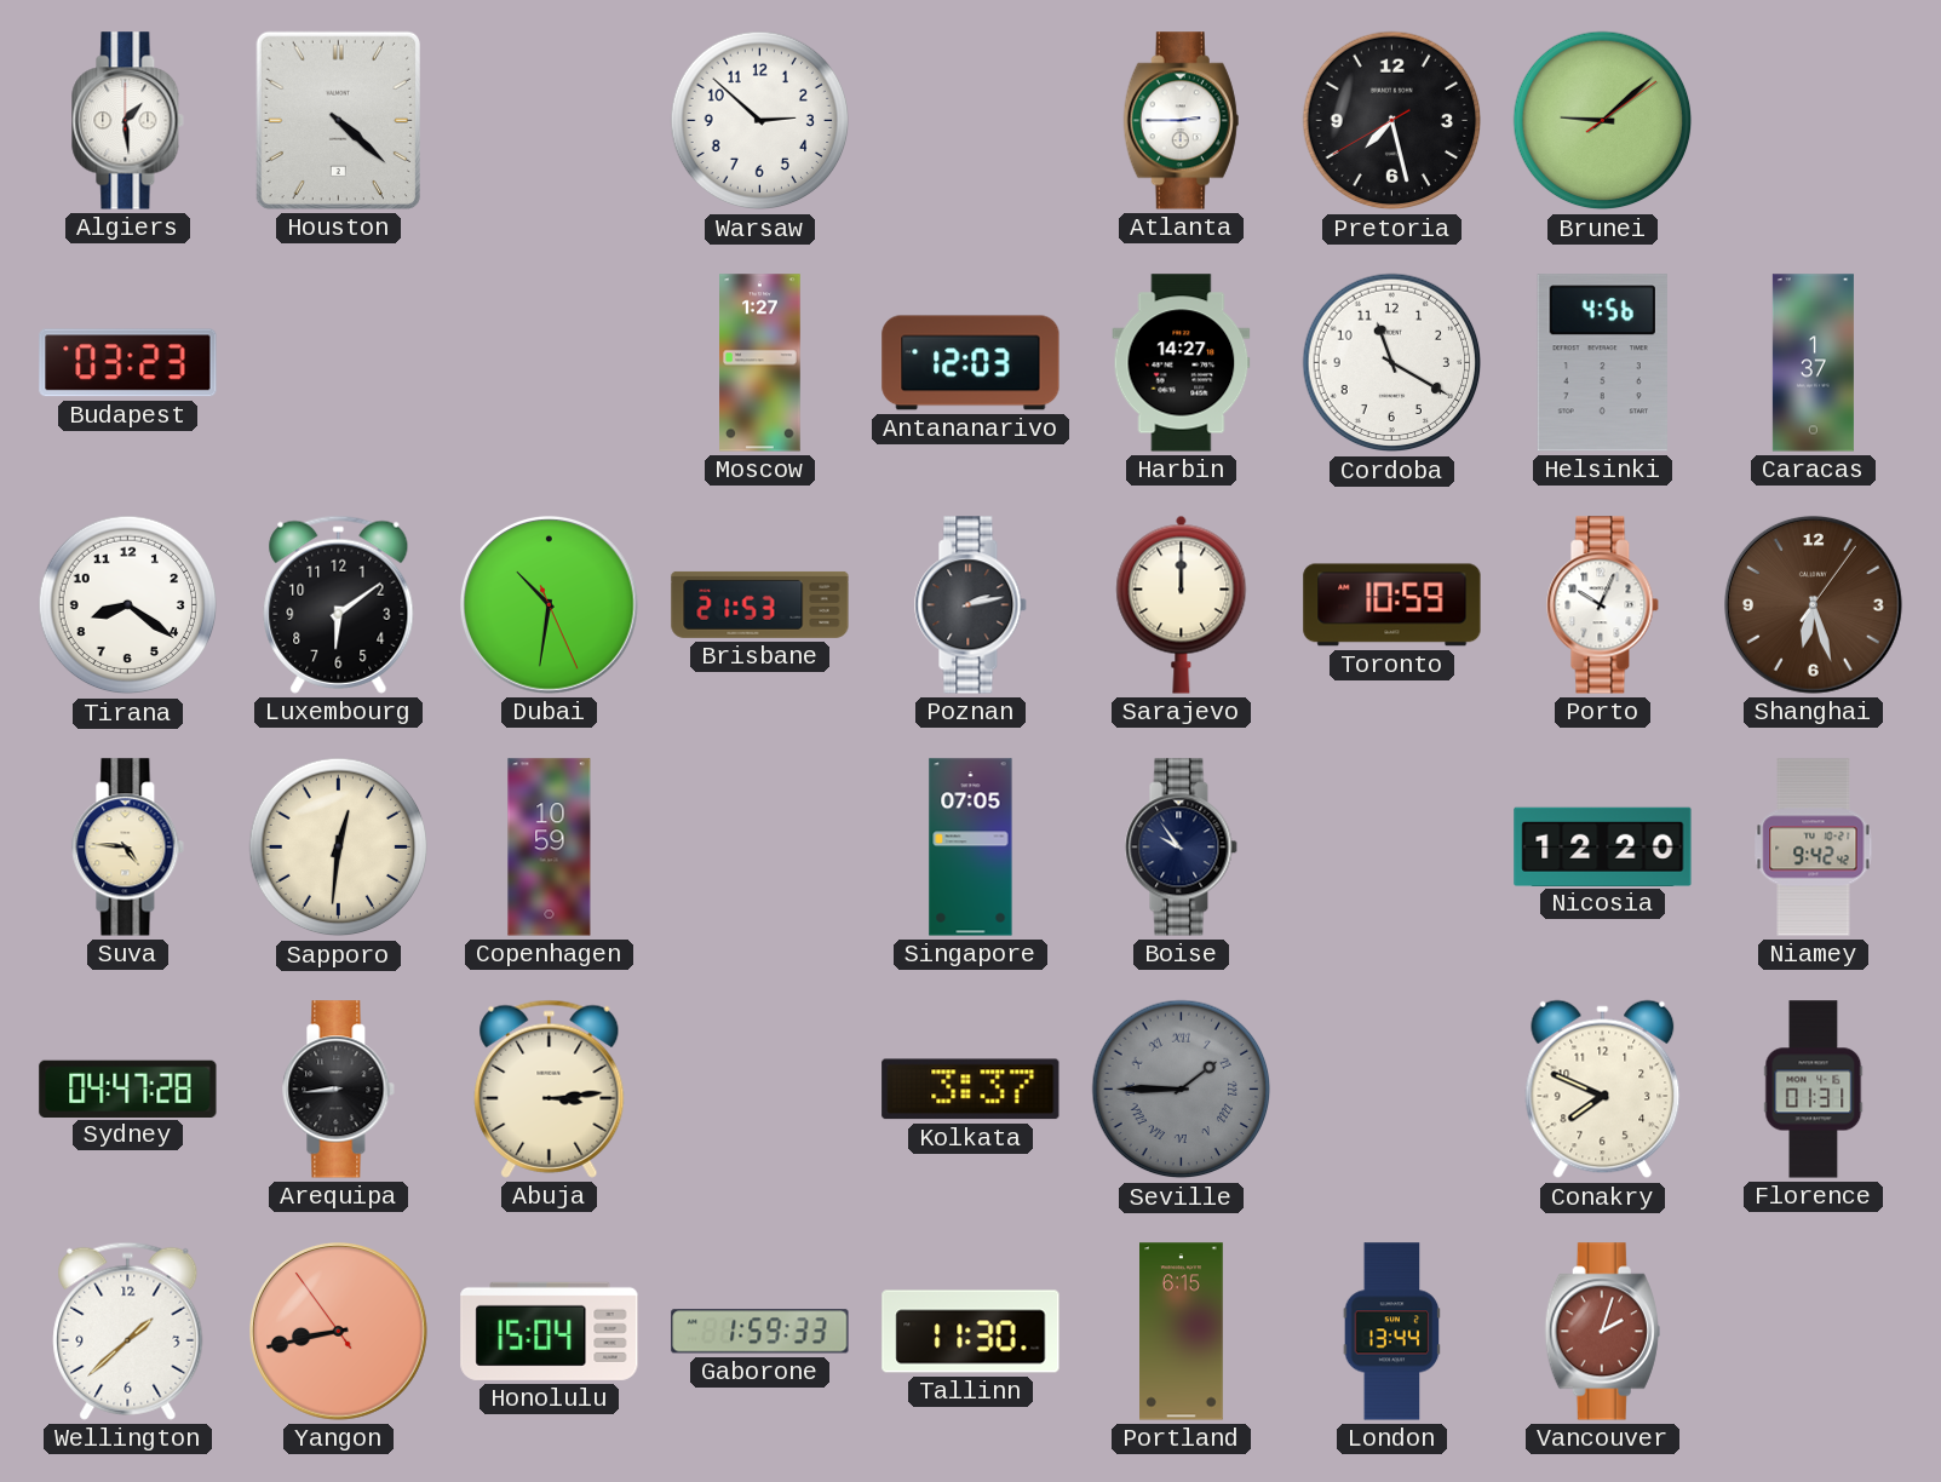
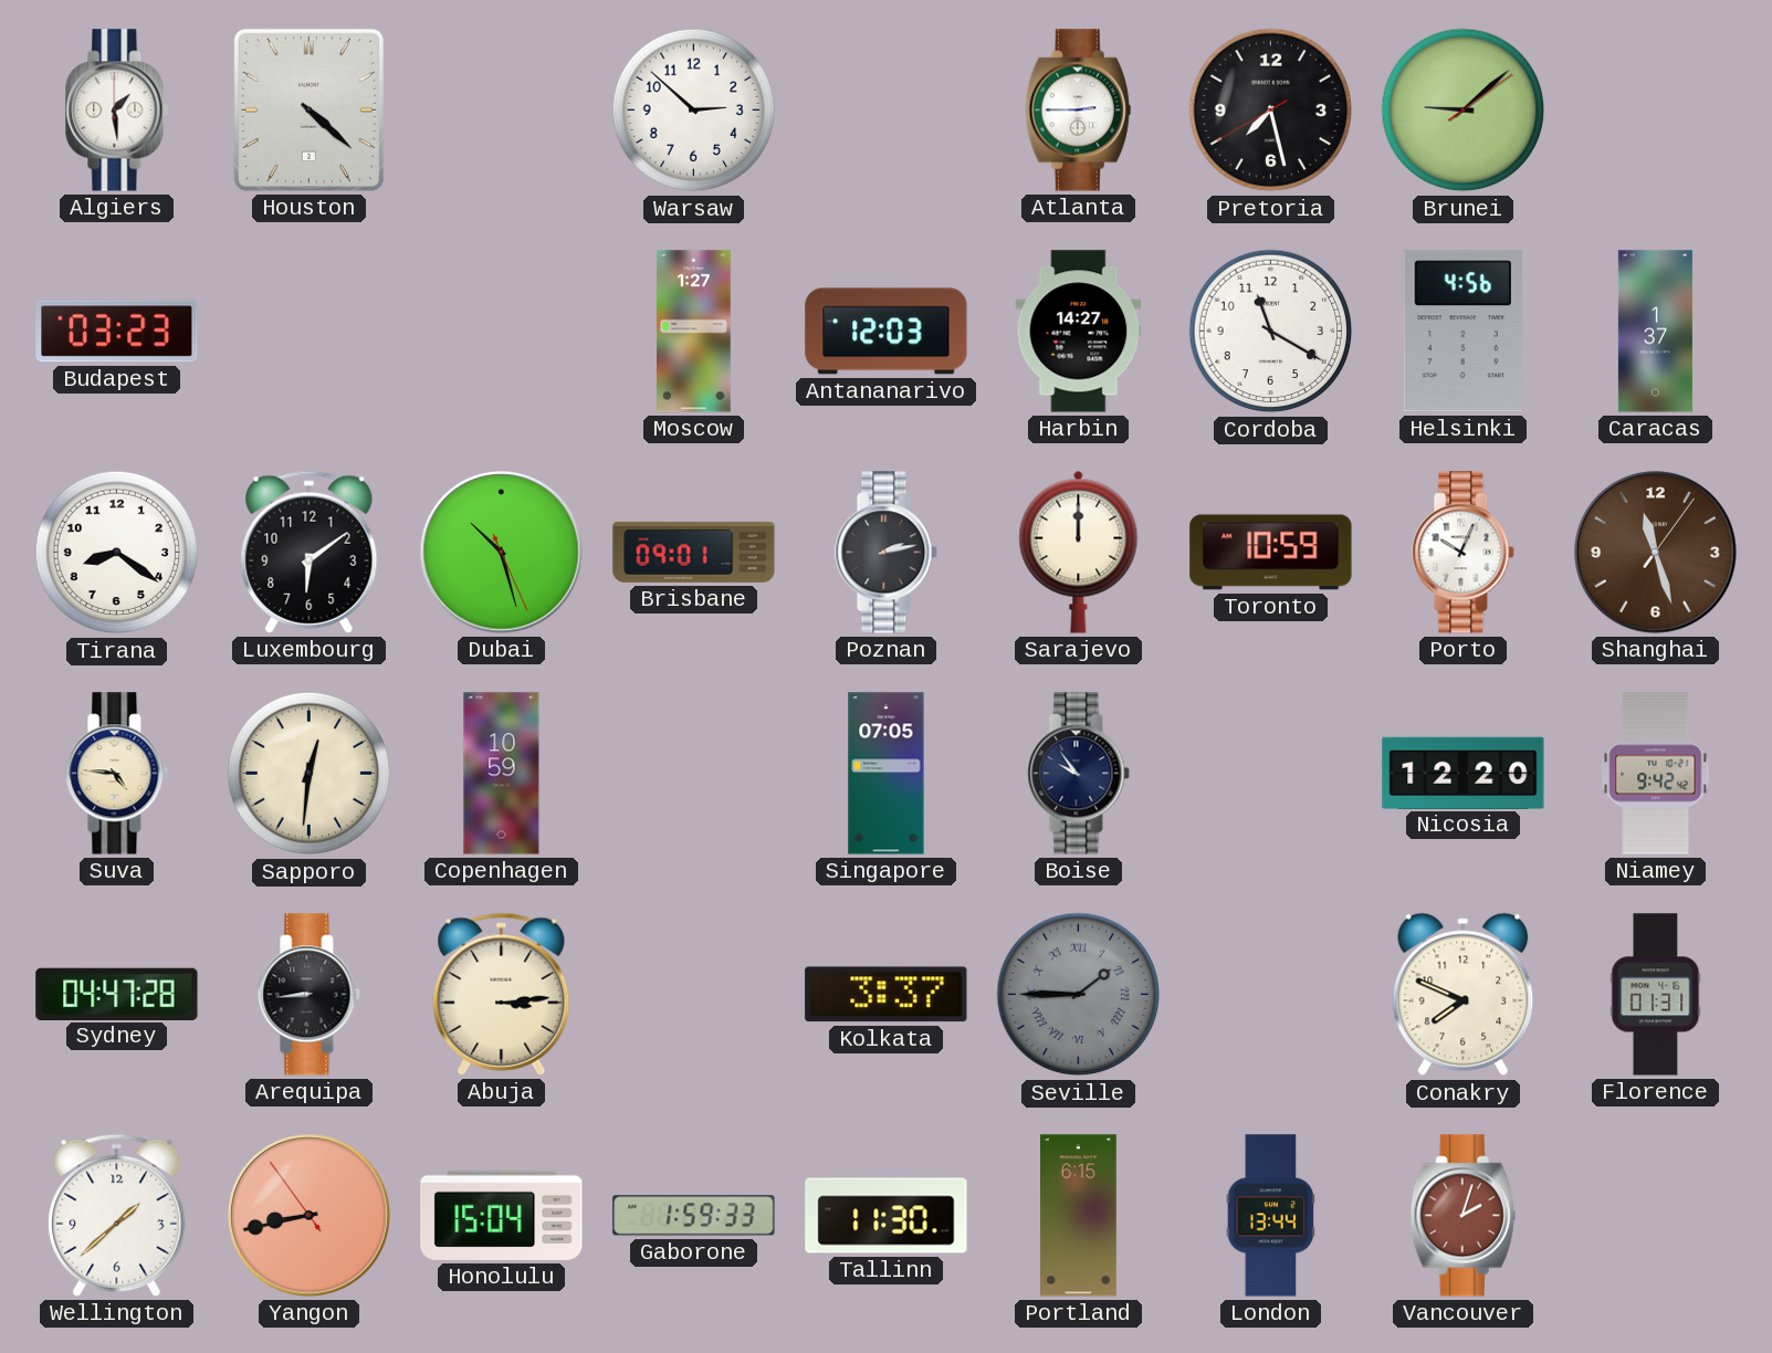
Dubai: 10:31 -> 10:27 (502, 553)
Brisbane: 21:53 -> 09:01 (694, 552)
Shanghai: 6:27 -> 11:27 (1656, 553)
